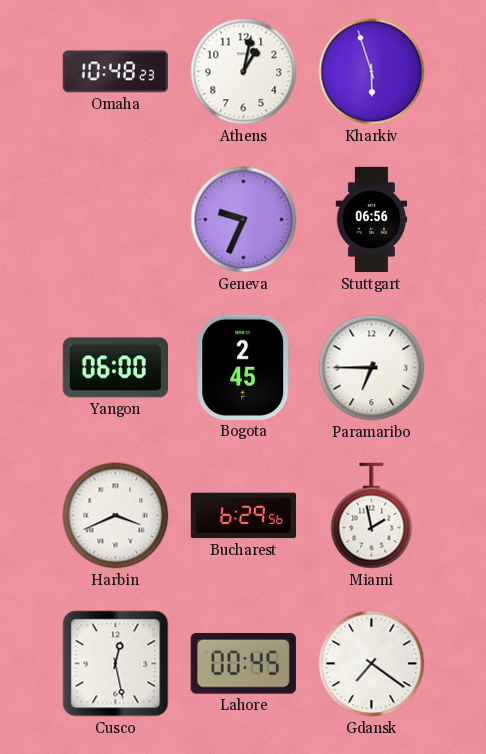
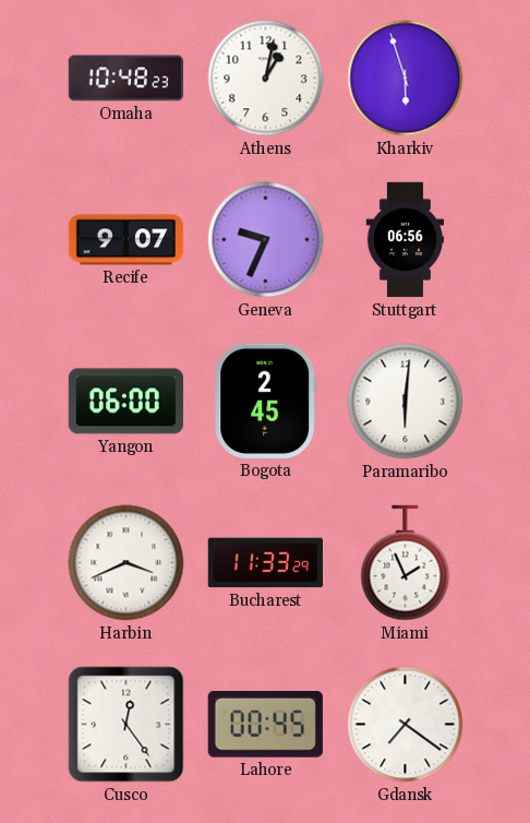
Recife: none -> 9:07 (127, 240)
Paramaribo: 6:45 -> 6:01 (406, 402)
Bucharest: 6:29 -> 11:33 (265, 563)
Miami: 1:58 -> 1:56 (406, 563)
Cusco: 12:28 -> 12:24 (127, 725)
